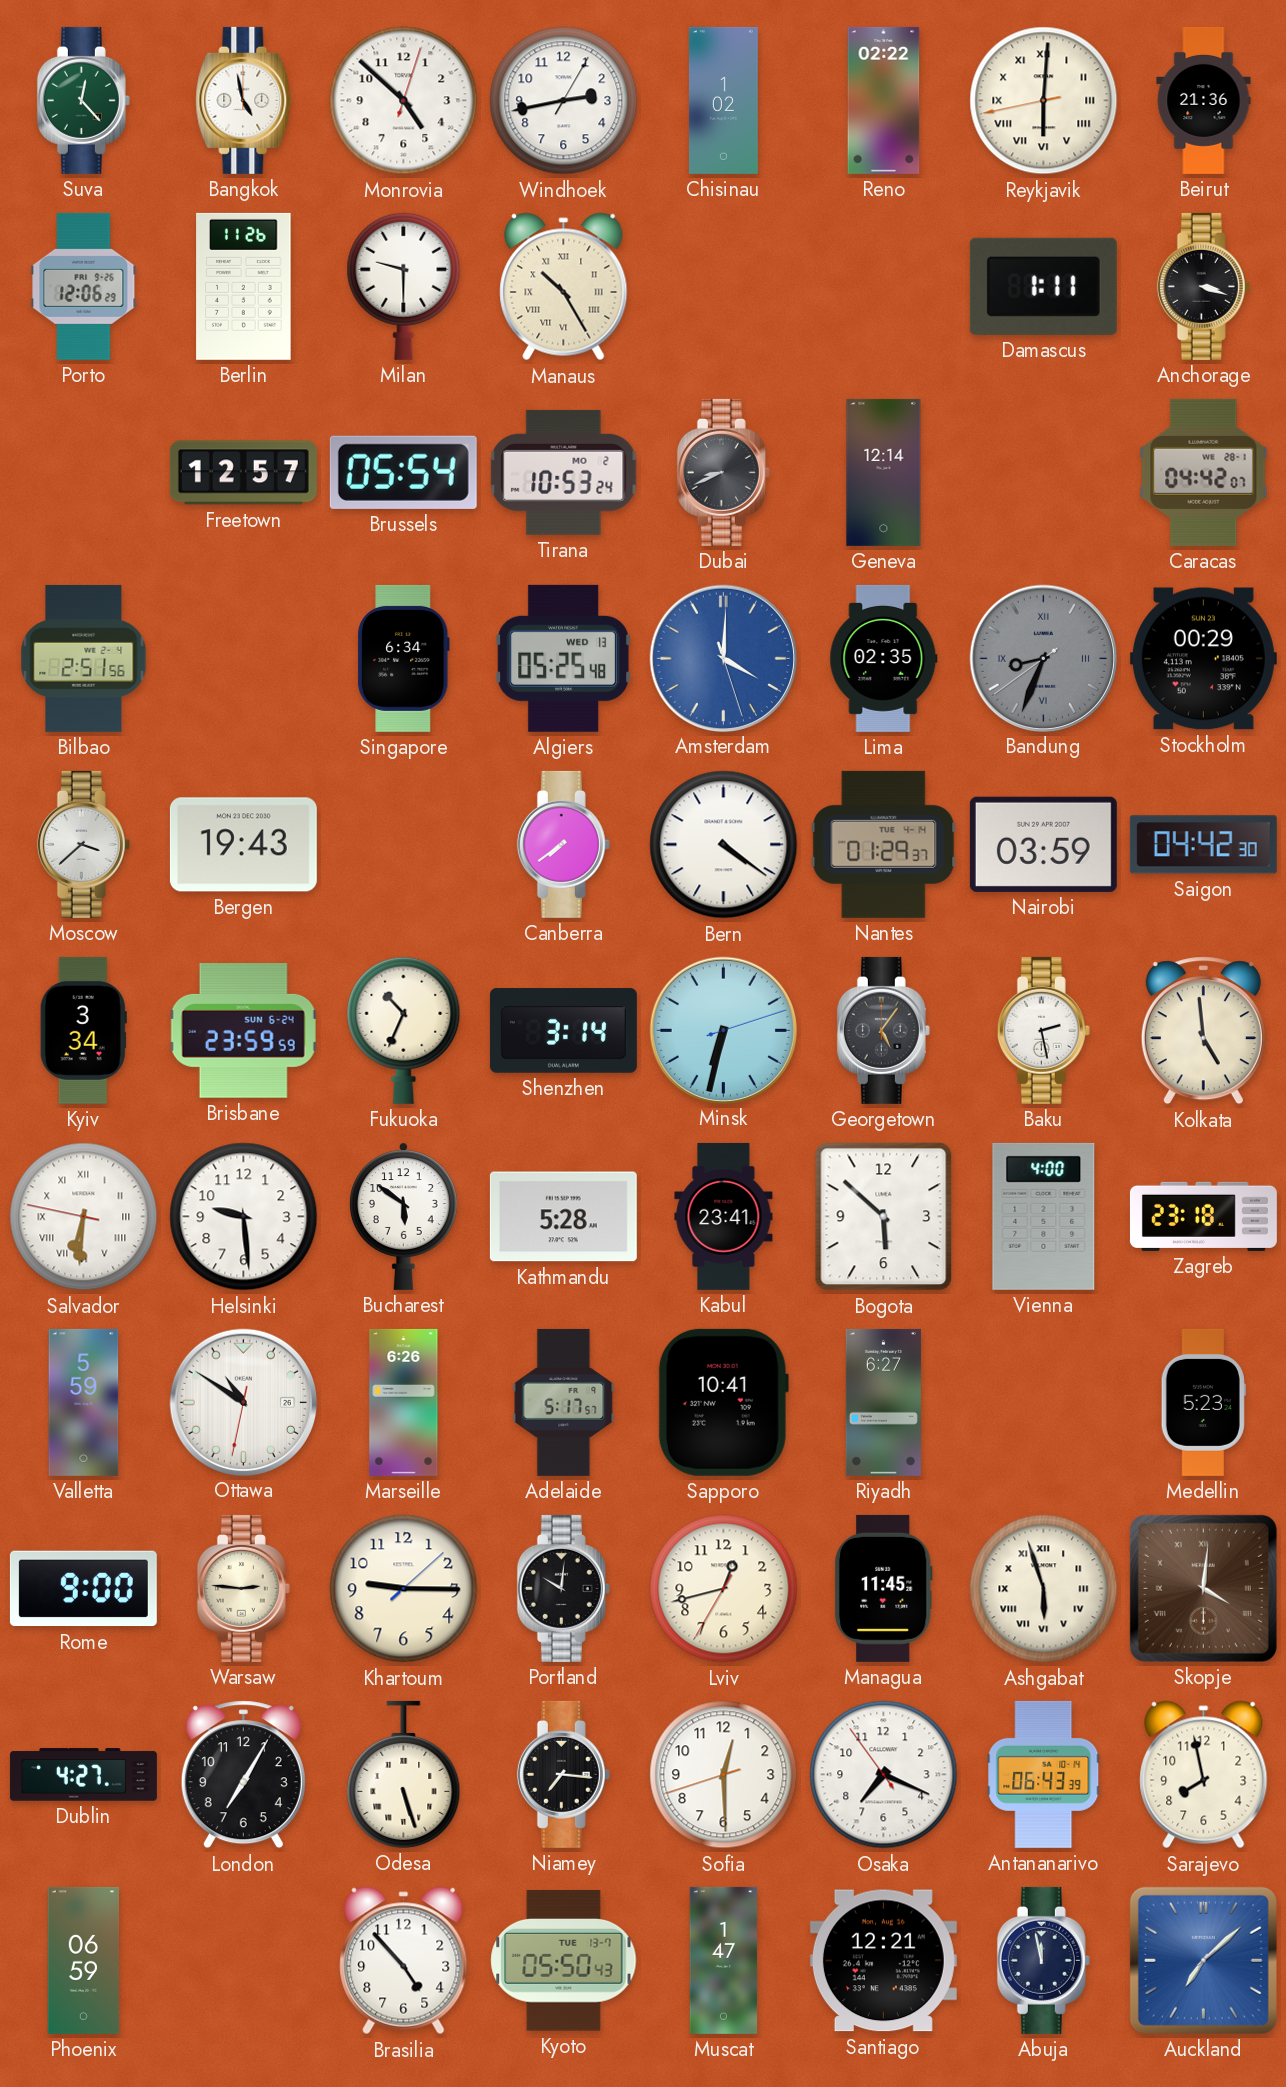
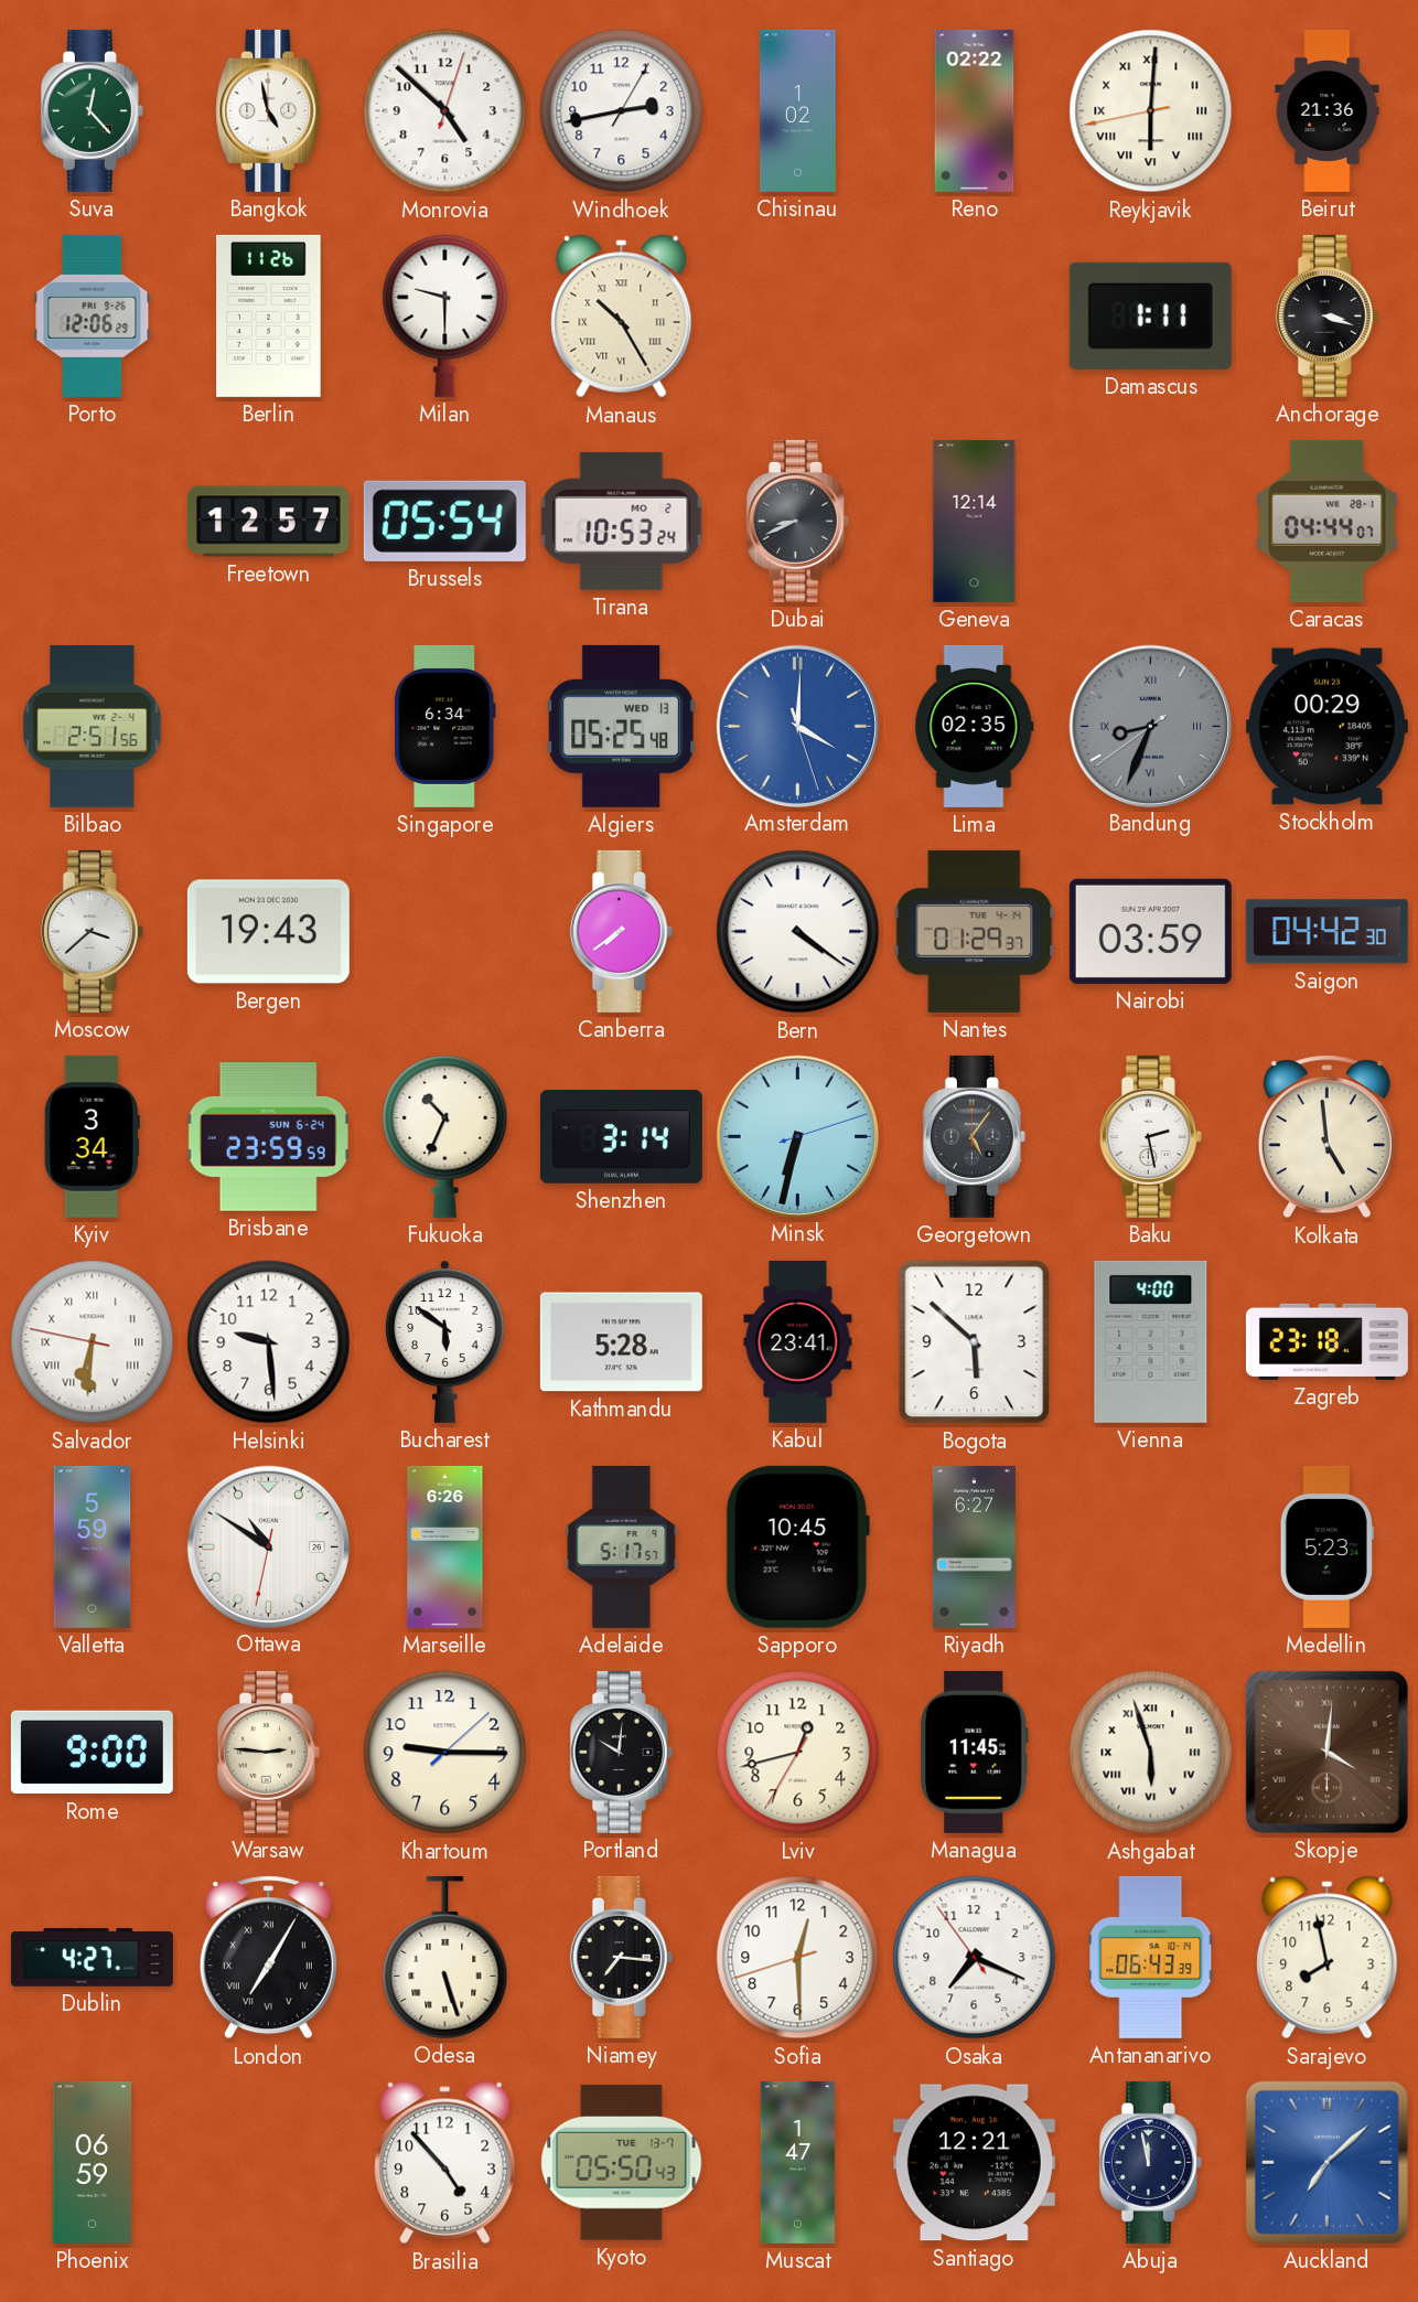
Caracas: 04:42 -> 04:44 (1328, 521)
Sapporo: 10:41 -> 10:45 (797, 1546)
London numerals: Arabic -> Roman (268, 1958)
